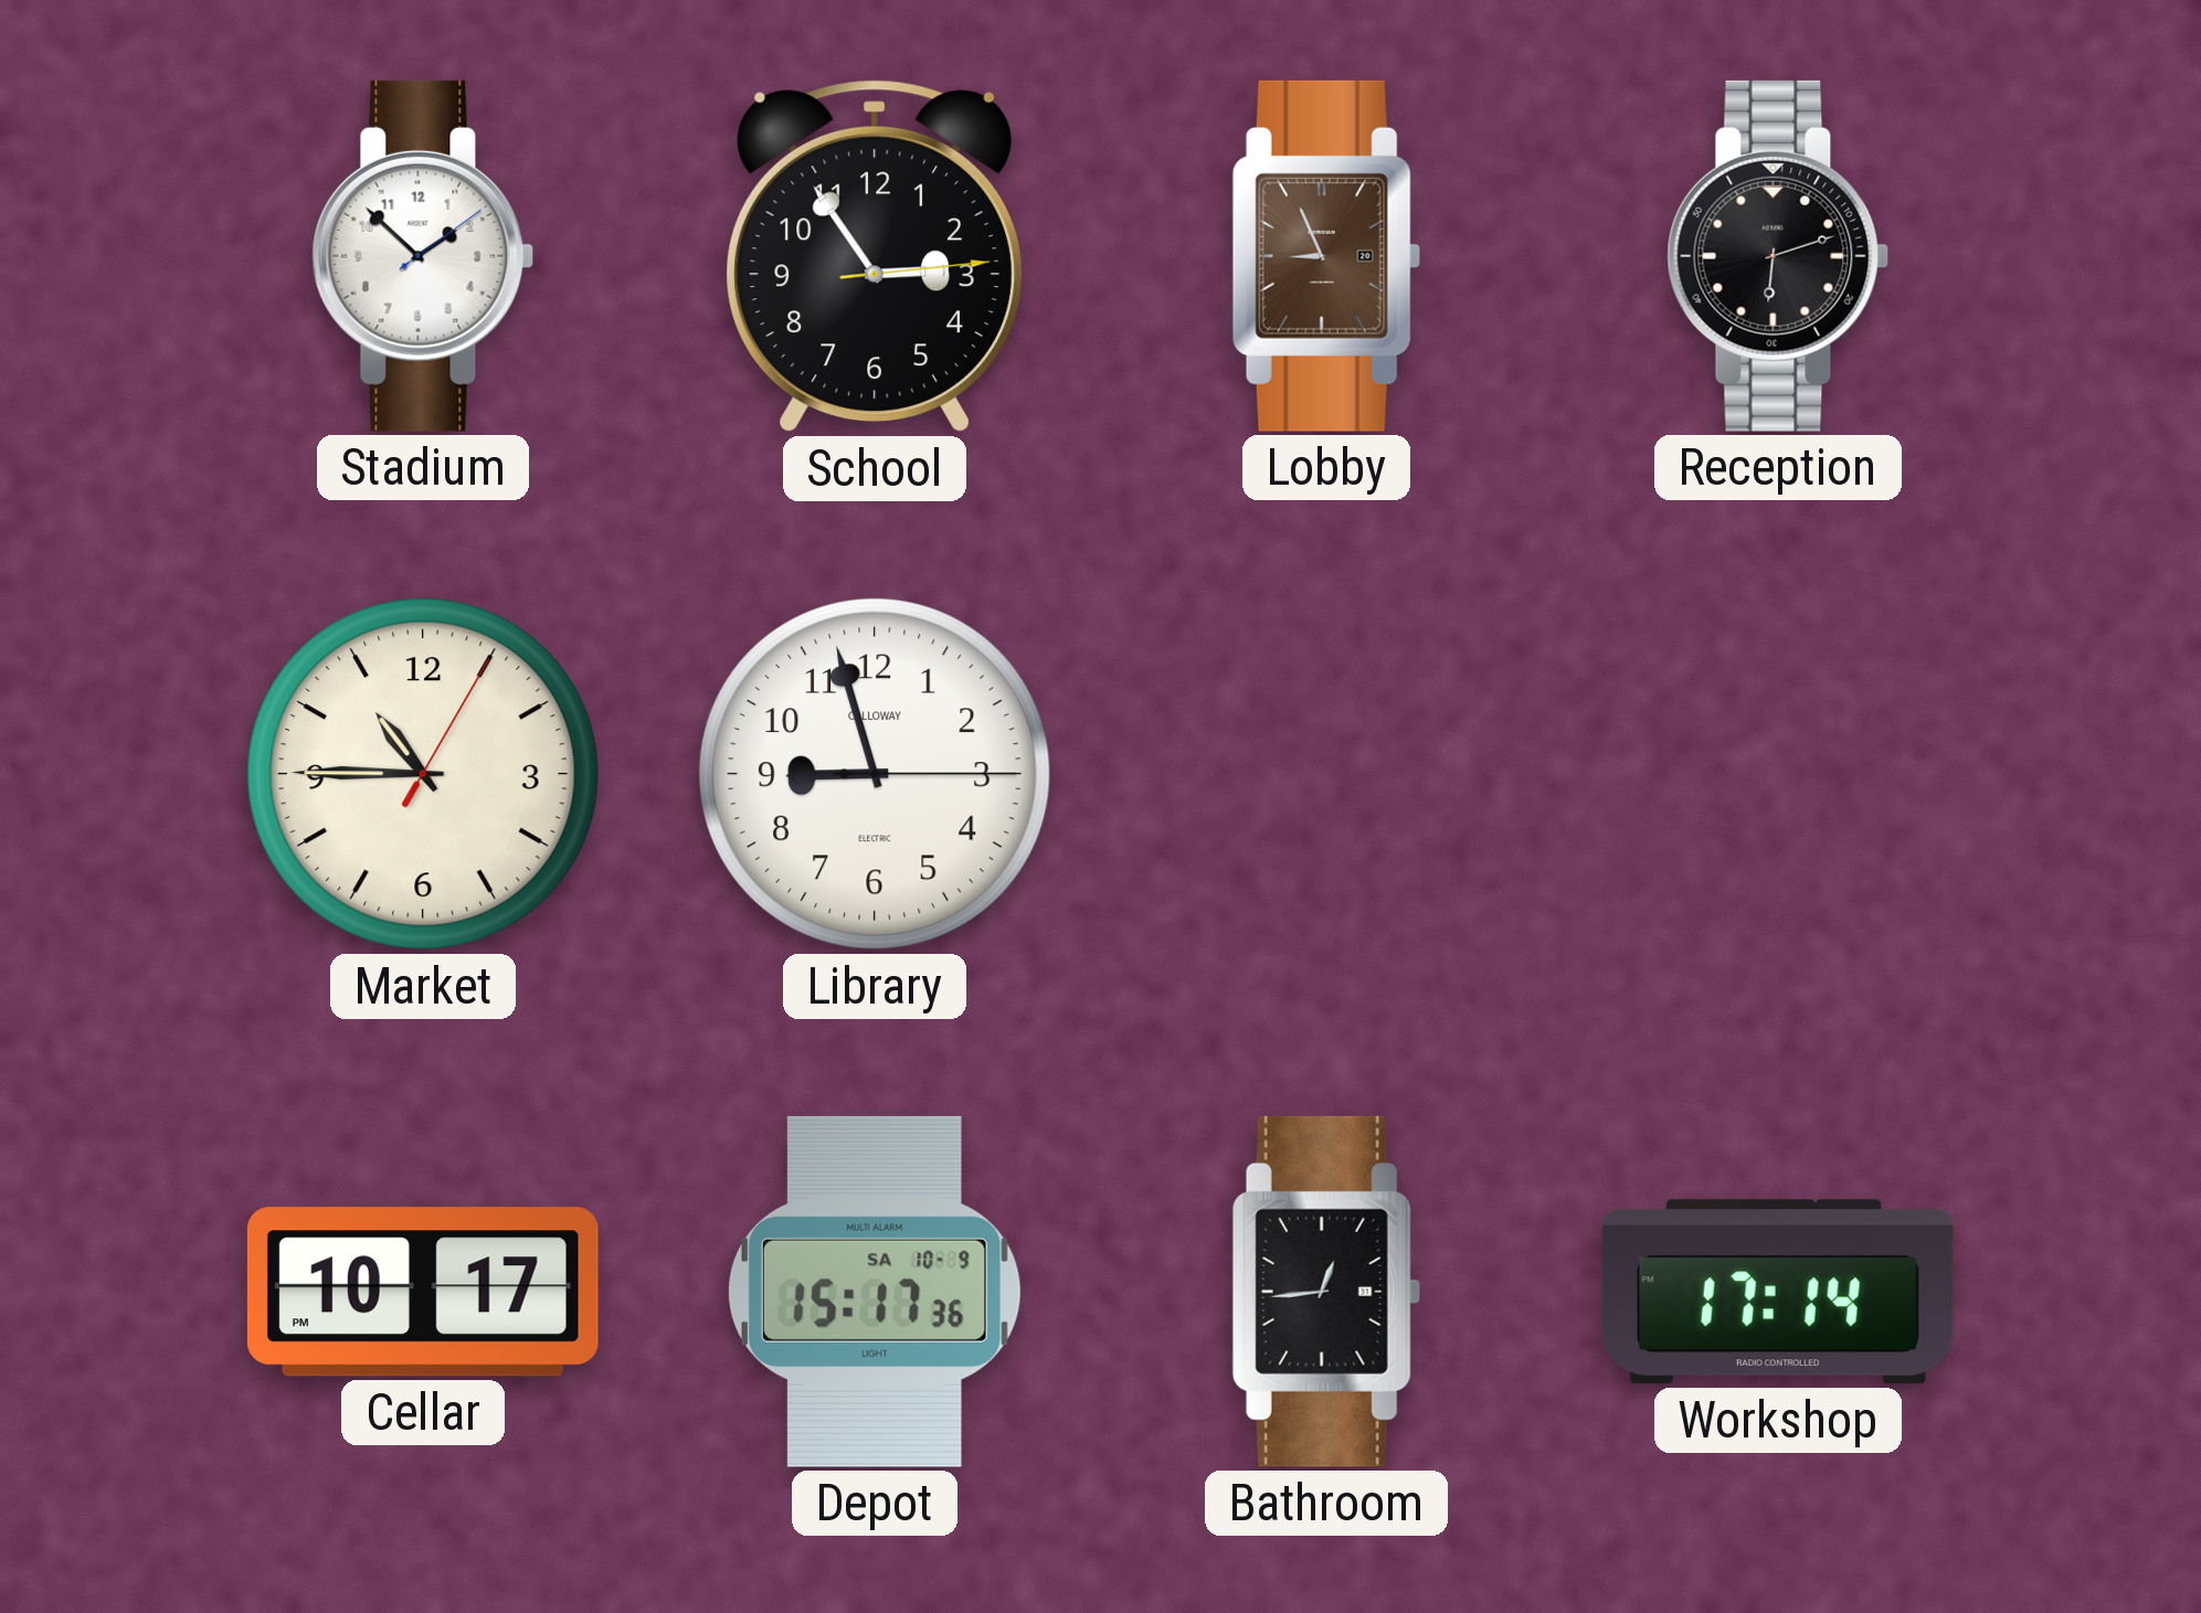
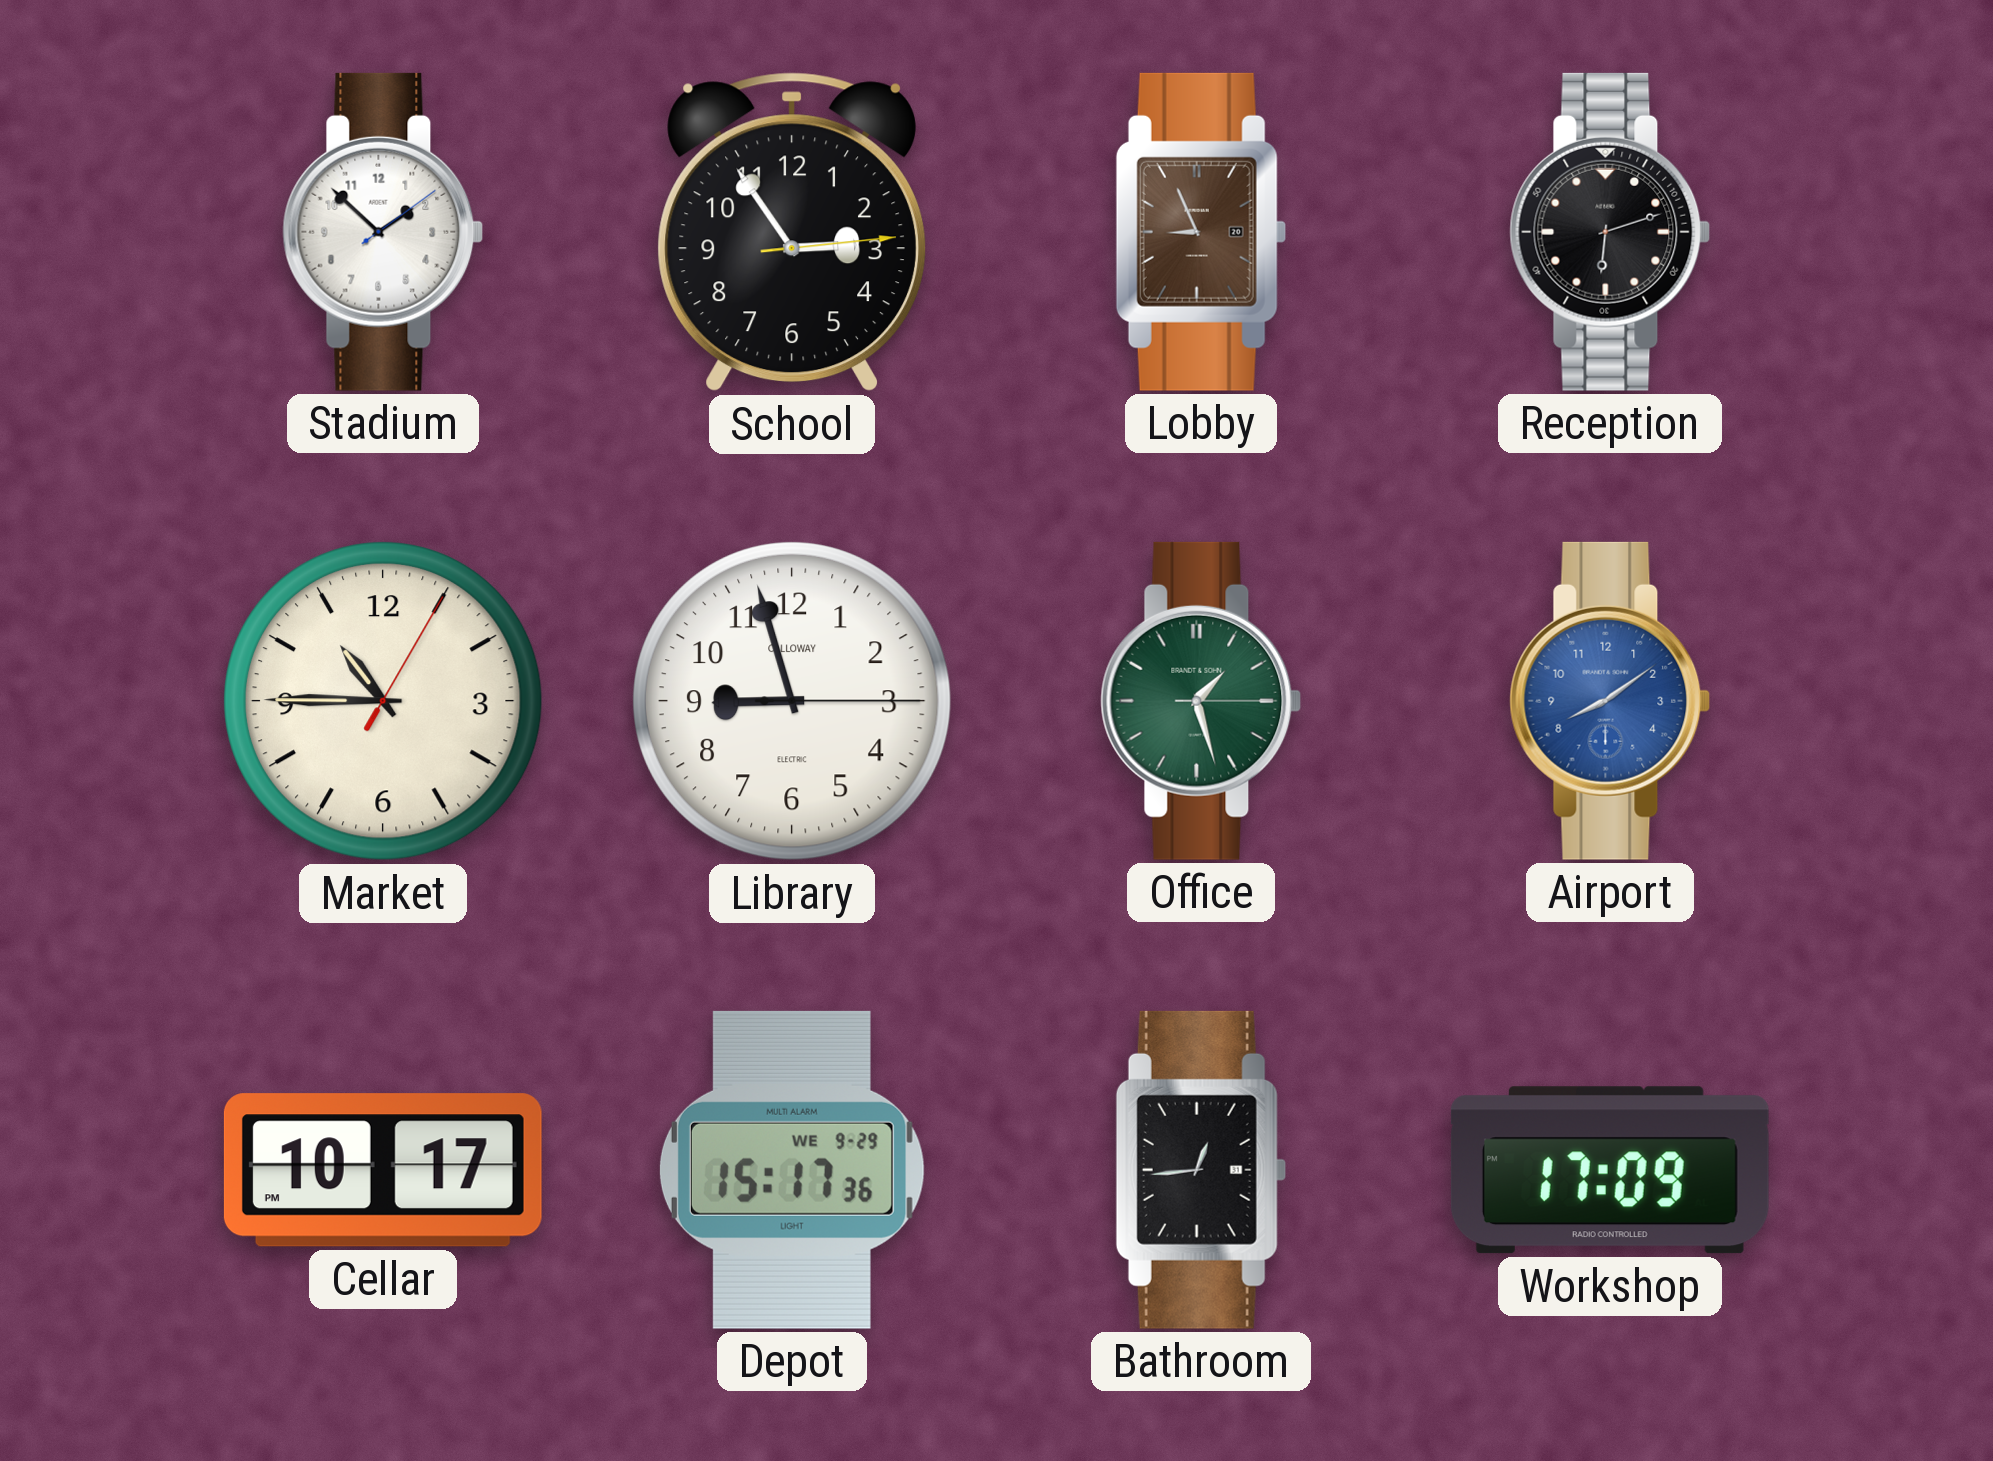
Office: none -> 1:27 (1201, 701)
Airport: none -> 8:09 (1610, 701)
Depot date: SA 10-9 -> WE 9-29 (792, 1170)
Workshop: 17:14 -> 17:09 (1610, 1170)
